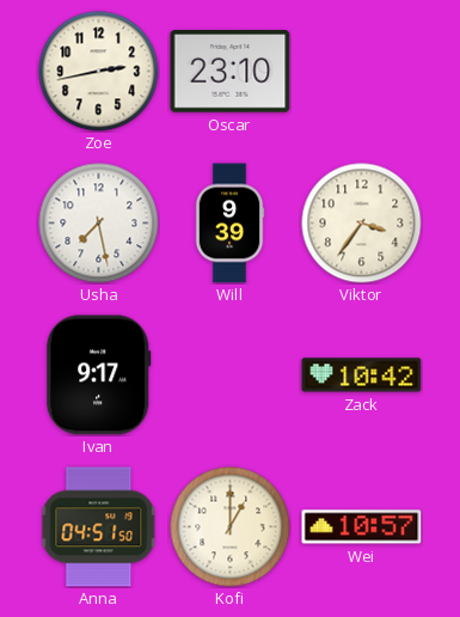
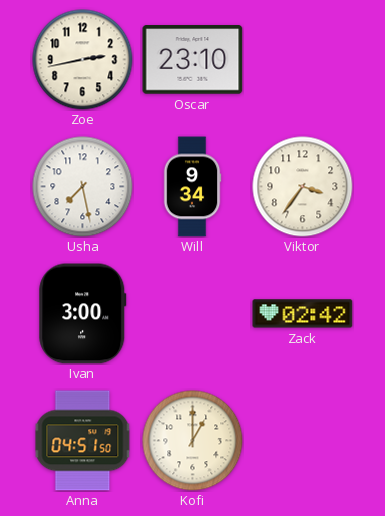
Will: 9:39 -> 9:34 (192, 187)
Ivan: 9:17 -> 3:00 (83, 314)
Zack: 10:42 -> 02:42 (303, 314)
Wei: 10:57 -> none (362, 527)
